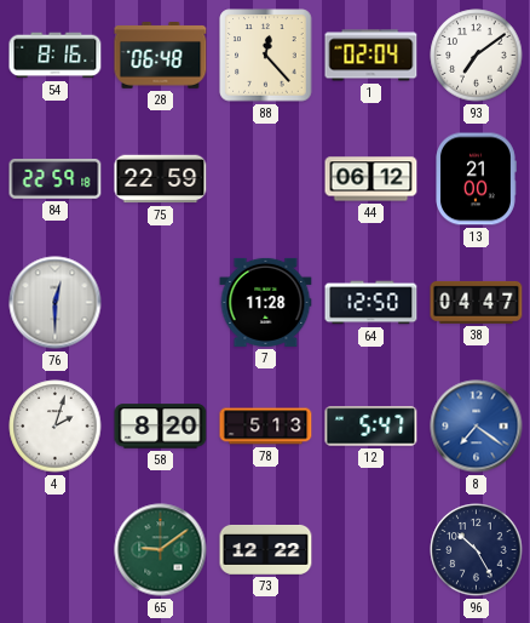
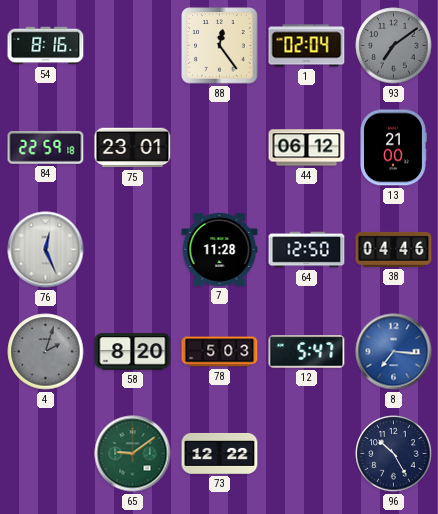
28: 06:48 -> none (161, 56)
88: 12:23 -> 12:24 (220, 46)
93 dial: white -> grey (394, 46)
75: 22:59 -> 23:01 (133, 148)
76: 12:30 -> 12:26 (46, 250)
38: 04:47 -> 04:46 (394, 249)
4 dial: white -> grey (46, 352)
78: 5:13 -> 5:03 (220, 352)
8: 7:21 -> 7:16 (394, 352)
